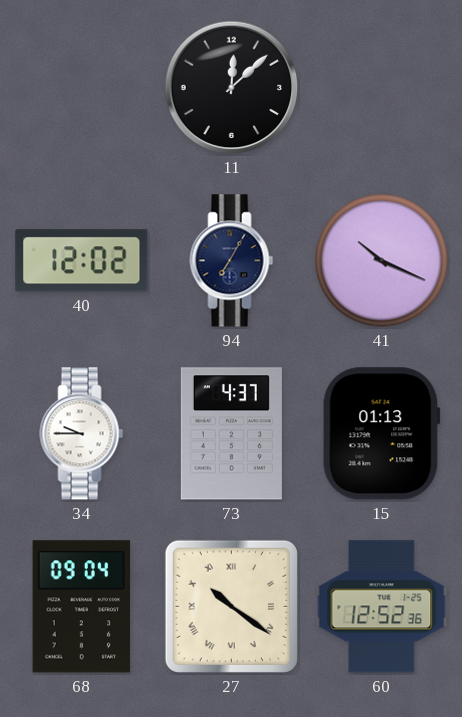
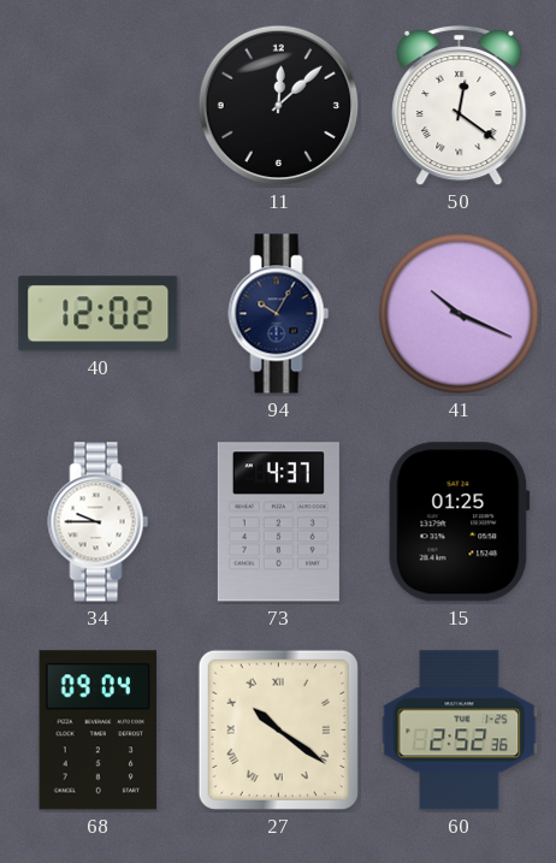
50: none -> 12:21 (460, 106)
94: 7:05 -> 10:05 (279, 314)
15: 01:13 -> 01:25 (459, 522)
60: 12:52 -> 2:52 (460, 731)
